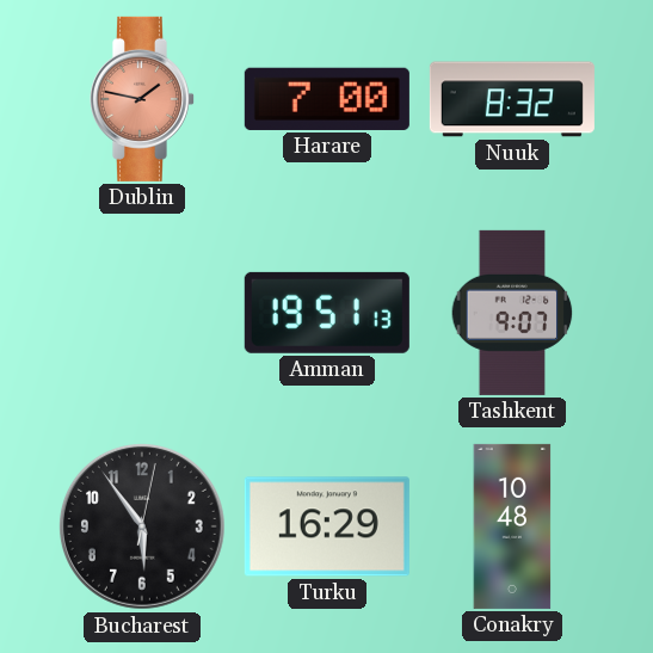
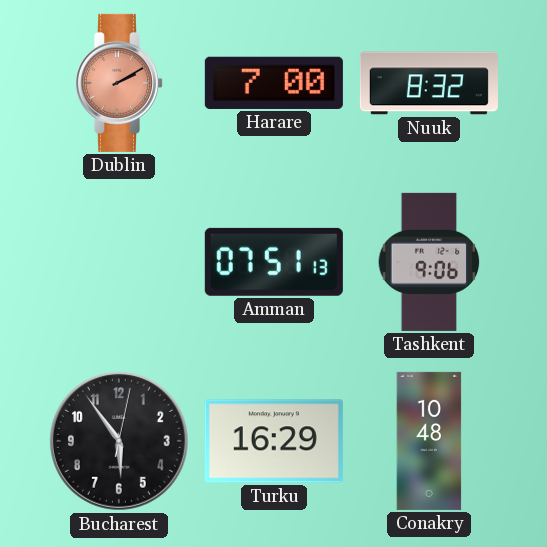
Dublin: 1:47 -> 2:10 (118, 83)
Amman: 19:51 -> 07:51 (274, 262)
Tashkent: 9:07 -> 9:06 (429, 262)
